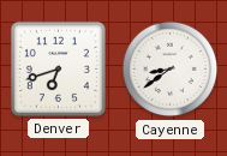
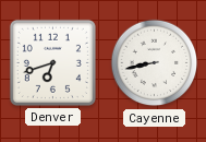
Cayenne: 8:39 -> 8:43 (155, 63)
